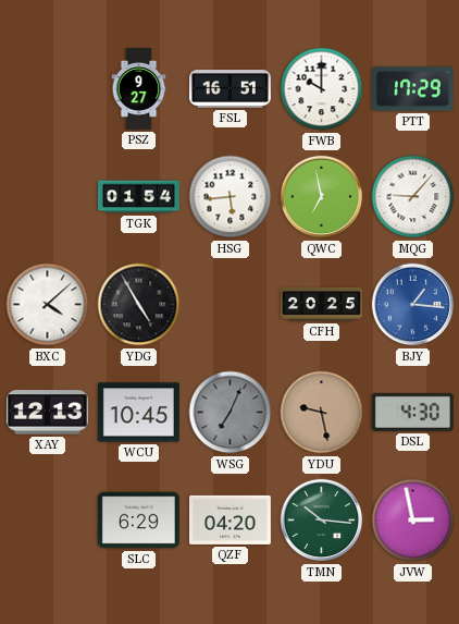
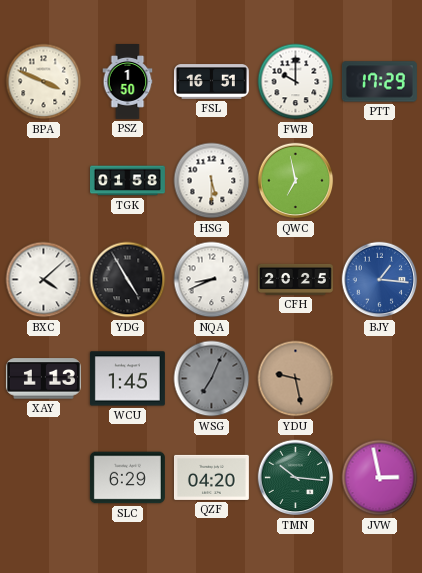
BPA: none -> 3:49 (44, 82)
PSZ: 9:27 -> 1:50 (128, 82)
TGK: 01:54 -> 01:58 (128, 181)
HSG: 5:44 -> 5:30 (212, 181)
MQG: 9:07 -> none (413, 197)
NQA: none -> 8:41 (212, 280)
XAY: 12:13 -> 1:13 (43, 379)
WCU: 10:45 -> 1:45 (127, 379)
DSL: 4:30 -> none (412, 412)
